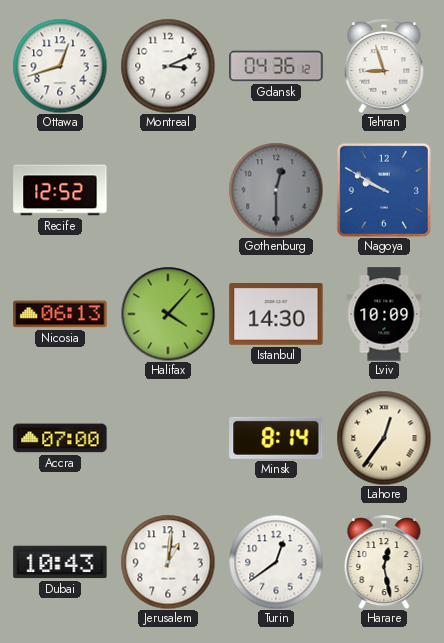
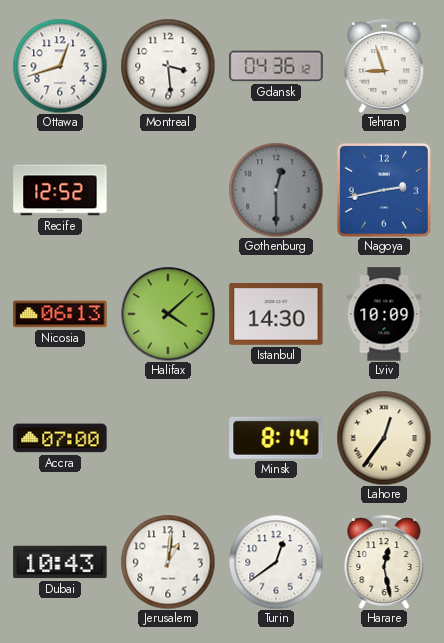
Montreal: 3:11 -> 3:29 (168, 66)
Nagoya: 9:50 -> 2:43 (384, 190)
Halifax: 4:07 -> 4:08 (168, 314)
